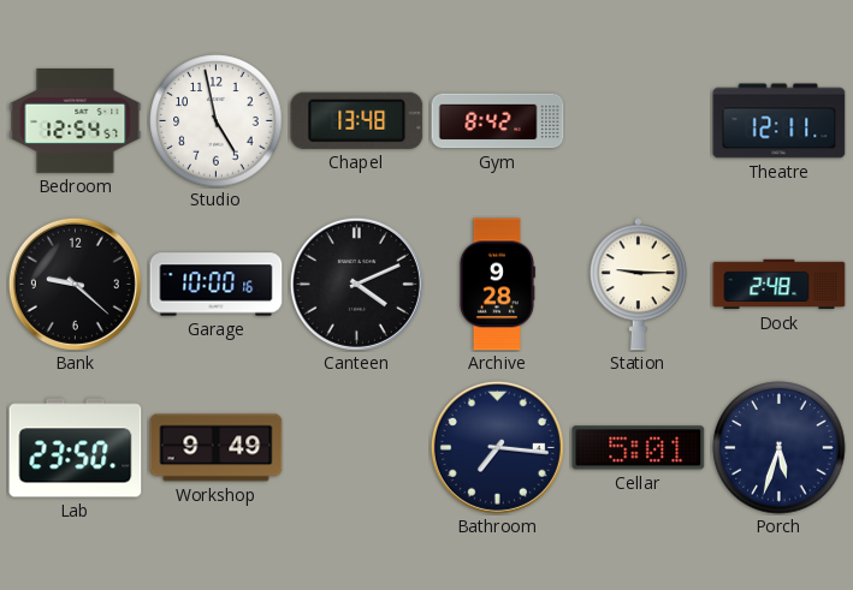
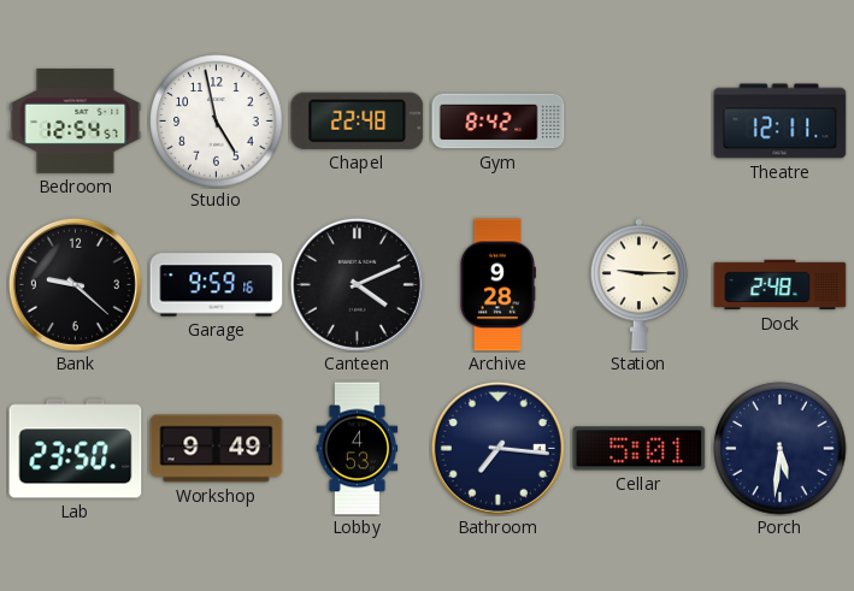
Chapel: 13:48 -> 22:48 (358, 120)
Garage: 10:00 -> 9:59 (217, 285)
Lobby: none -> 4:53 (358, 449)
Porch: 5:33 -> 5:31 (781, 449)
